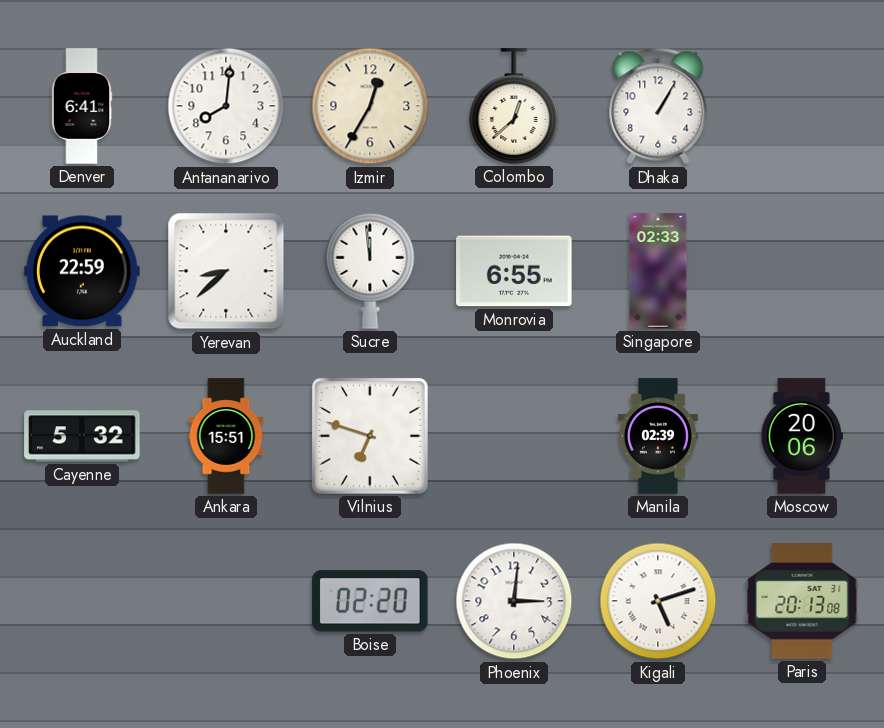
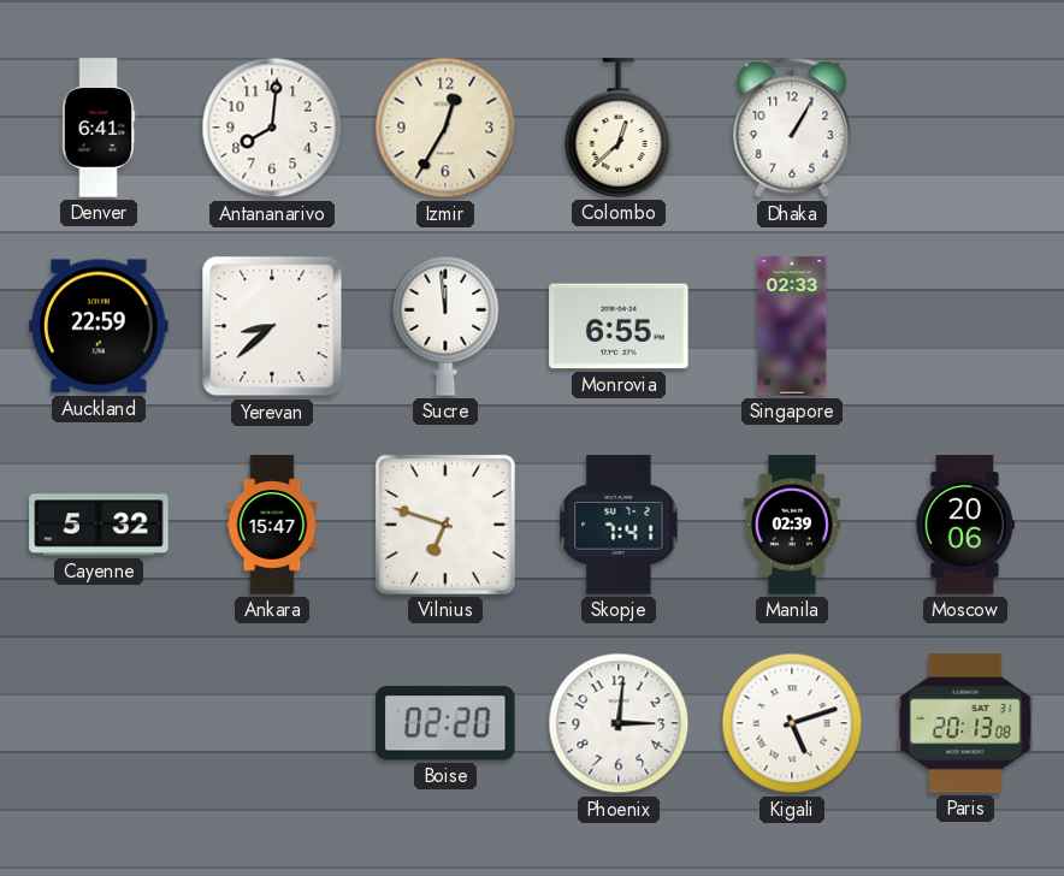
Ankara: 15:51 -> 15:47 (272, 525)
Skopje: none -> 7:41 (619, 525)
